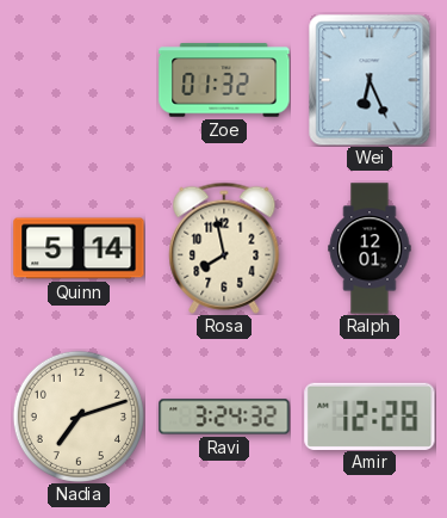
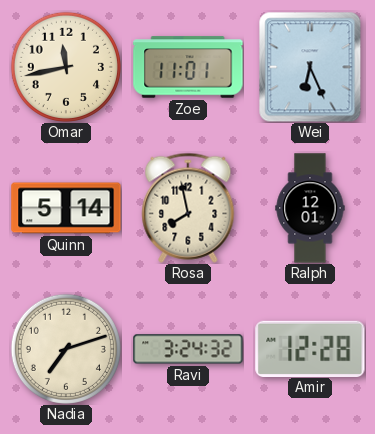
Omar: none -> 11:43 (66, 67)
Zoe: 01:32 -> 11:01 (188, 67)
